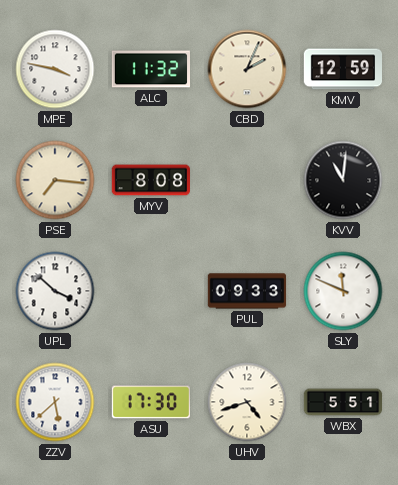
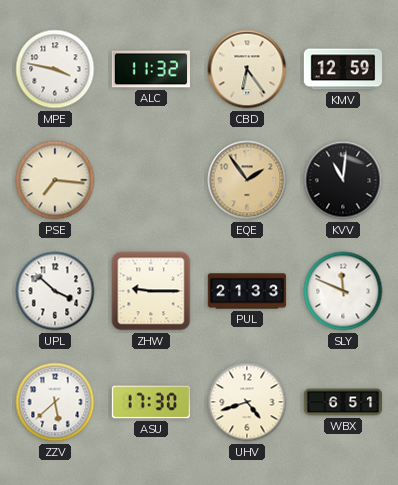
CBD: 2:04 -> 6:24 (247, 69)
MYV: 8:08 -> none (150, 180)
EQE: none -> 1:54 (247, 180)
ZHW: none -> 9:15 (151, 291)
PUL: 09:33 -> 21:33 (247, 291)
WBX: 5:51 -> 6:51 (343, 402)
